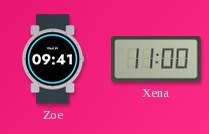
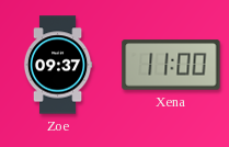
Zoe: 09:41 -> 09:37 (58, 65)
